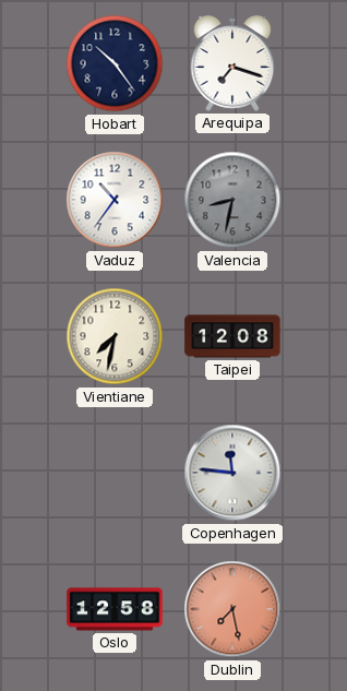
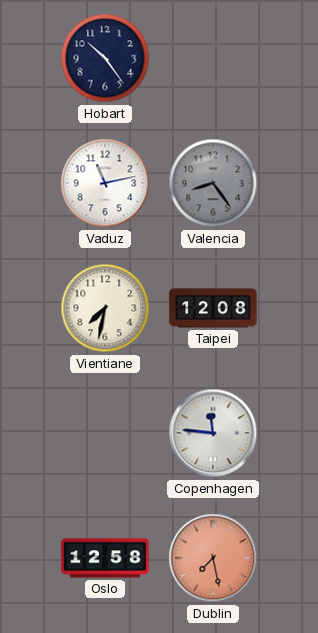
Arequipa: 7:18 -> none (232, 63)
Vaduz: 10:36 -> 11:13 (105, 183)
Valencia: 8:32 -> 8:24 (213, 183)
